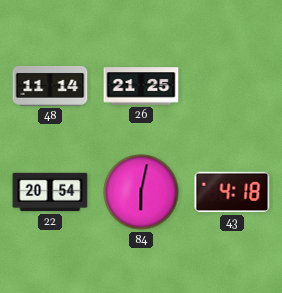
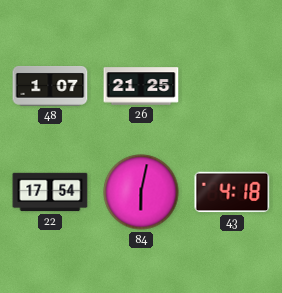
48: 11:14 -> 1:07 (50, 87)
22: 20:54 -> 17:54 (50, 192)
